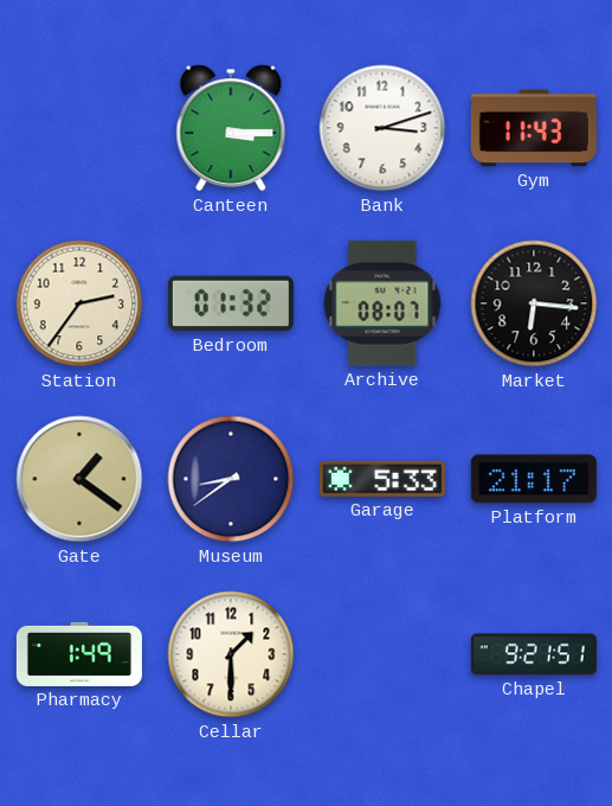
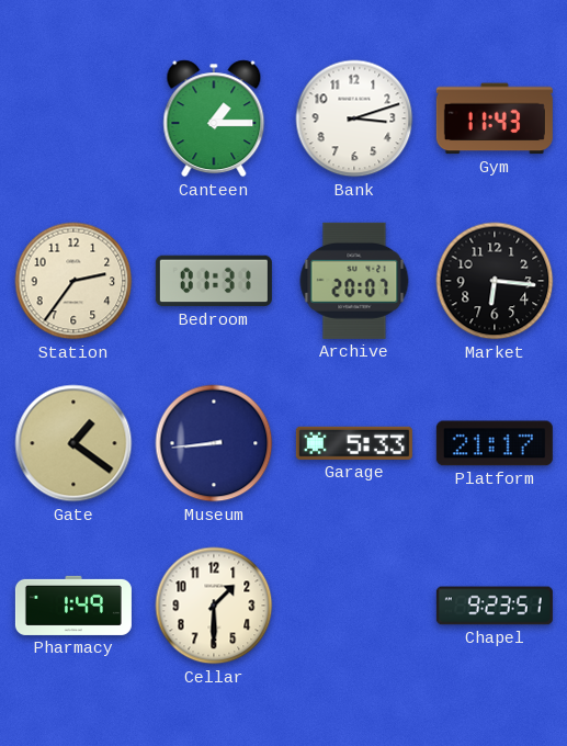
Canteen: 3:15 -> 1:15 (214, 118)
Bedroom: 01:32 -> 01:31 (214, 281)
Archive: 08:07 -> 20:07 (354, 281)
Museum: 8:39 -> 8:44 (214, 443)
Chapel: 9:21 -> 9:23 (495, 606)
